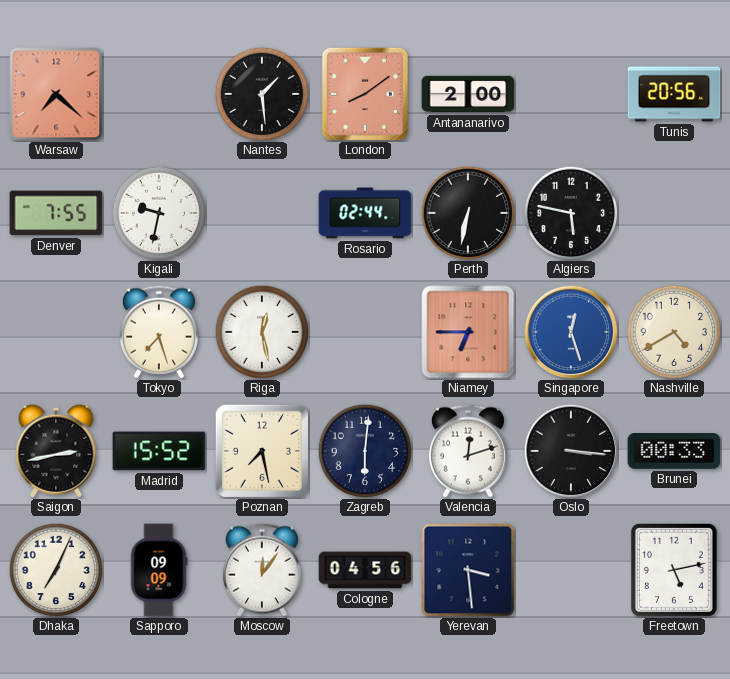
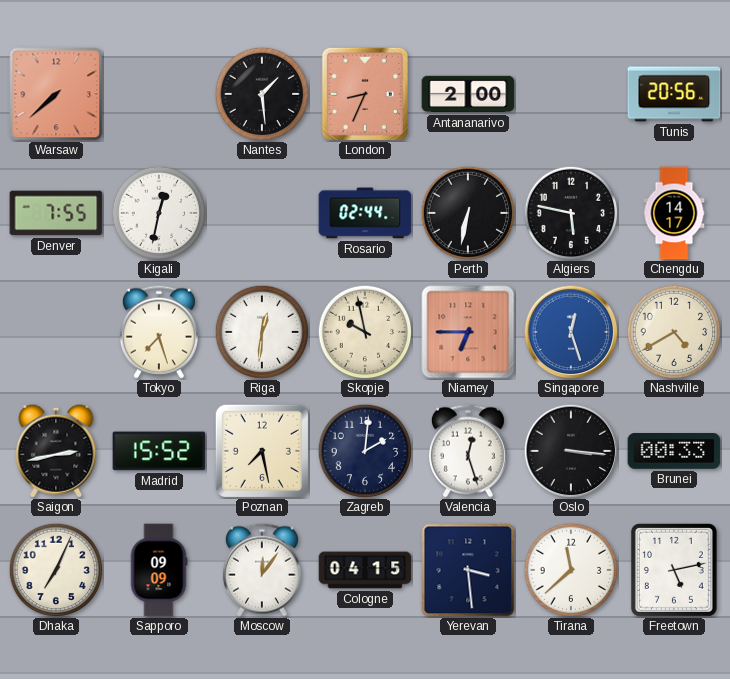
Warsaw: 7:22 -> 7:38 (56, 94)
London: 8:09 -> 8:34 (365, 94)
Kigali: 9:32 -> 12:32 (159, 213)
Chengdu: none -> 14:17 (674, 213)
Riga: 12:28 -> 12:31 (262, 332)
Skopje: none -> 9:58 (365, 332)
Zagreb: 6:01 -> 2:01 (365, 451)
Valencia: 12:12 -> 12:27 (468, 451)
Cologne: 04:56 -> 04:15 (365, 570)
Tirana: none -> 11:38 (571, 570)
